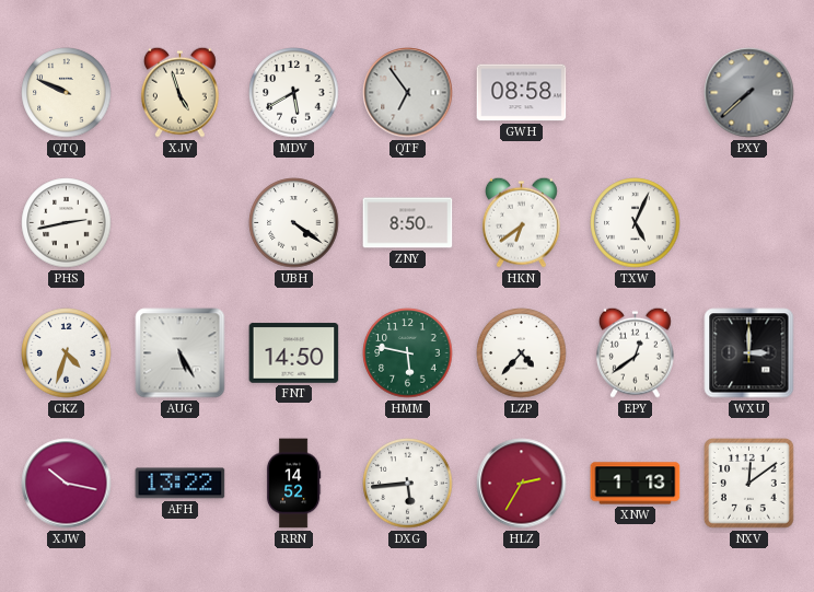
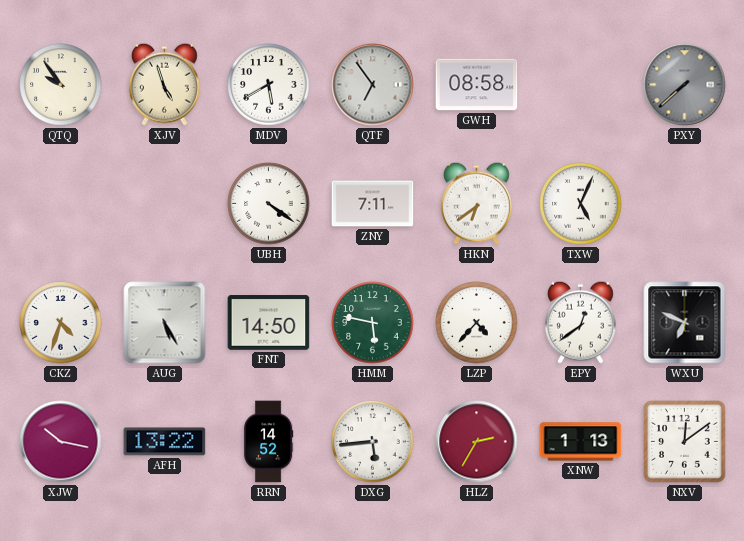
QTQ: 9:49 -> 9:54 (61, 85)
PHS: 2:43 -> none (67, 223)
ZNY: 8:50 -> 7:11 (373, 204)
WXU: 3:00 -> 6:49 (685, 323)
